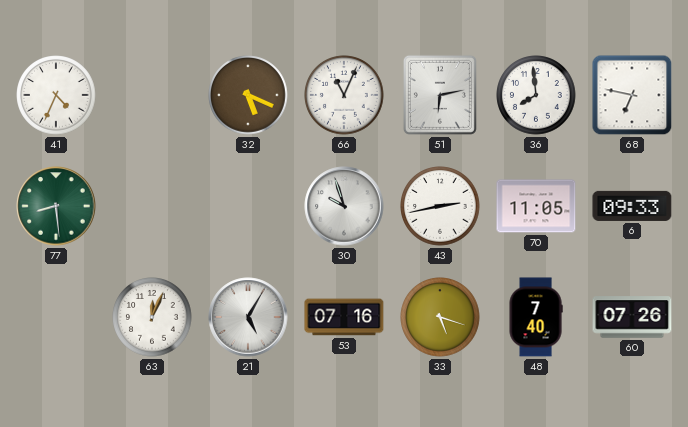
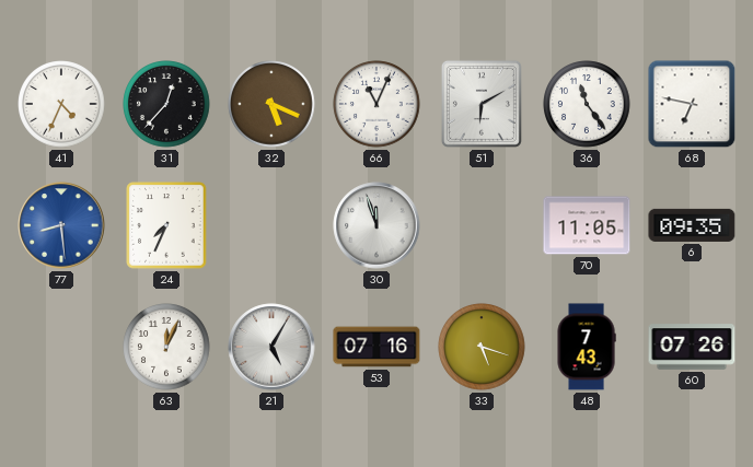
31: none -> 12:37 (166, 104)
51: 6:13 -> 6:10 (482, 104)
36: 7:59 -> 11:24 (587, 104)
77 dial: green -> blue (61, 225)
24: none -> 7:34 (166, 225)
30: 9:57 -> 11:57 (376, 225)
43: 2:43 -> none (440, 206)
6: 09:33 -> 09:35 (692, 225)
48: 7:40 -> 7:43 (587, 347)
